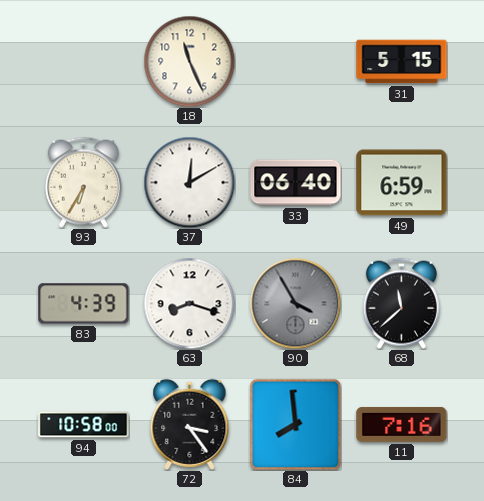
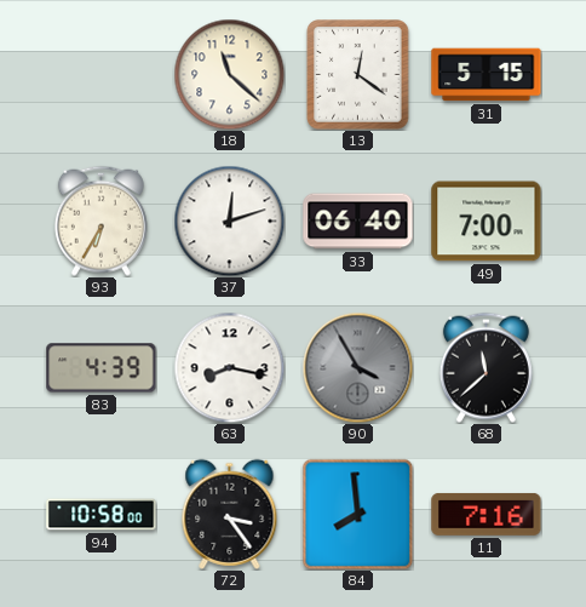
18: 11:26 -> 11:22 (229, 74)
13: none -> 12:21 (358, 75)
37: 12:10 -> 12:12 (229, 221)
49: 6:59 -> 7:00 (487, 222)
63: 8:18 -> 8:17 (229, 367)
